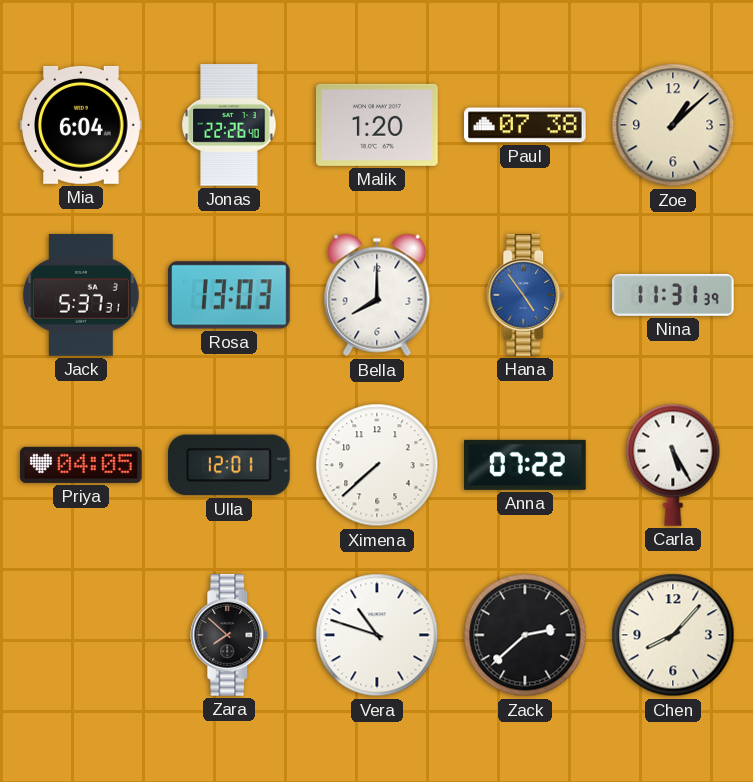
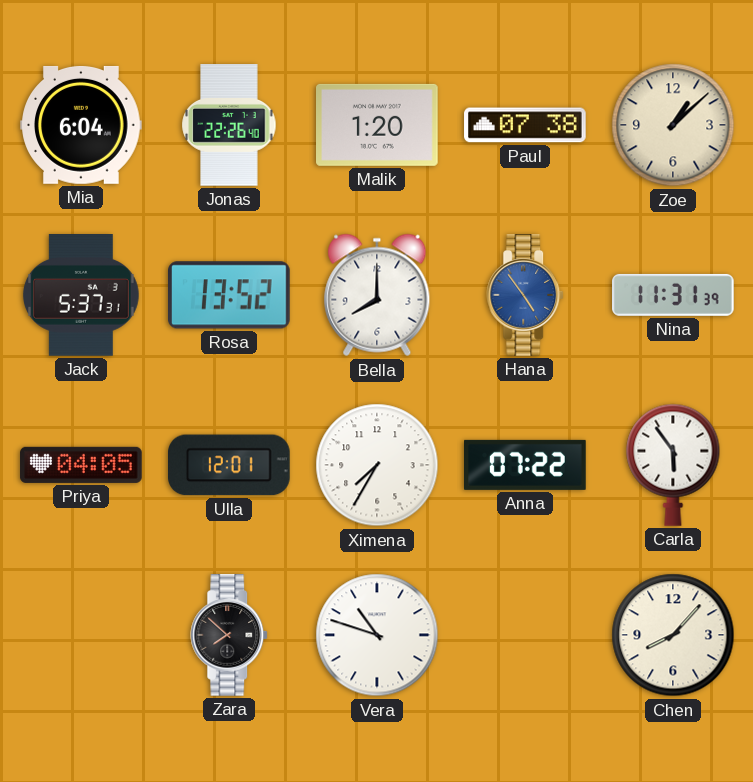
Rosa: 13:03 -> 13:52 (230, 295)
Ximena: 7:38 -> 7:35 (377, 465)
Carla: 5:25 -> 5:54 (673, 465)
Zack: 2:38 -> none (525, 635)
